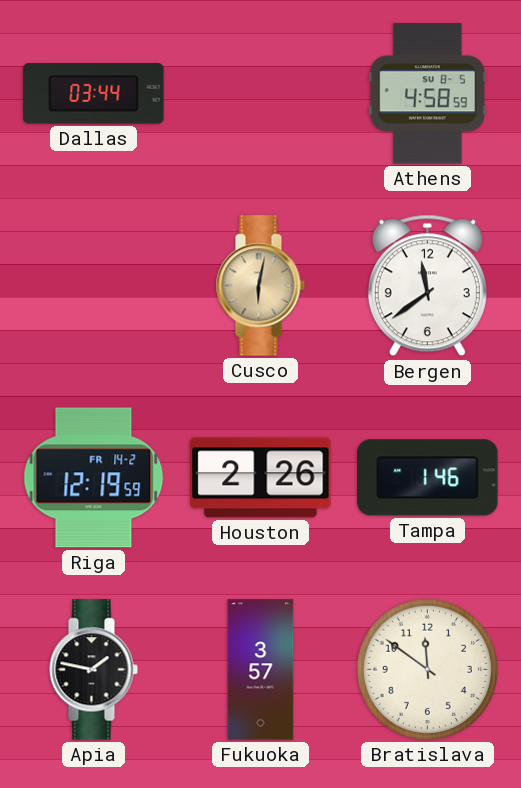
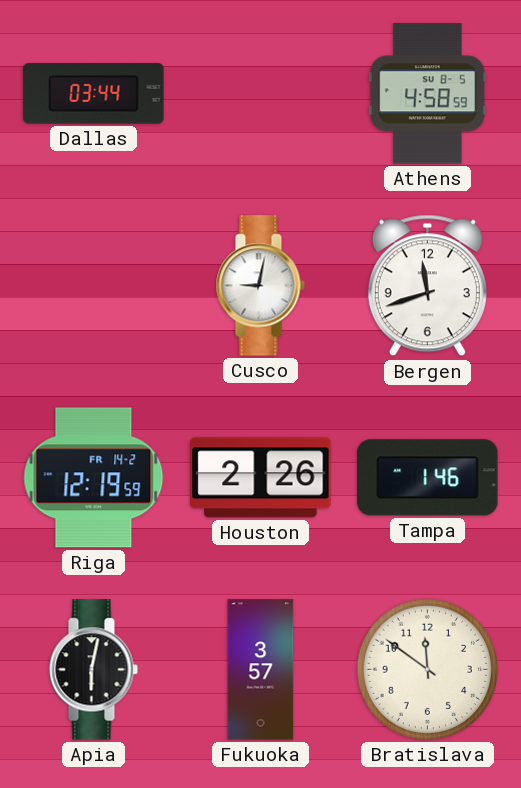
Cusco: 6:02 -> 9:02 (260, 286)
Cusco dial: champagne -> white (260, 286)
Bergen: 11:39 -> 11:42 (427, 286)
Apia: 1:47 -> 6:02 (93, 670)
